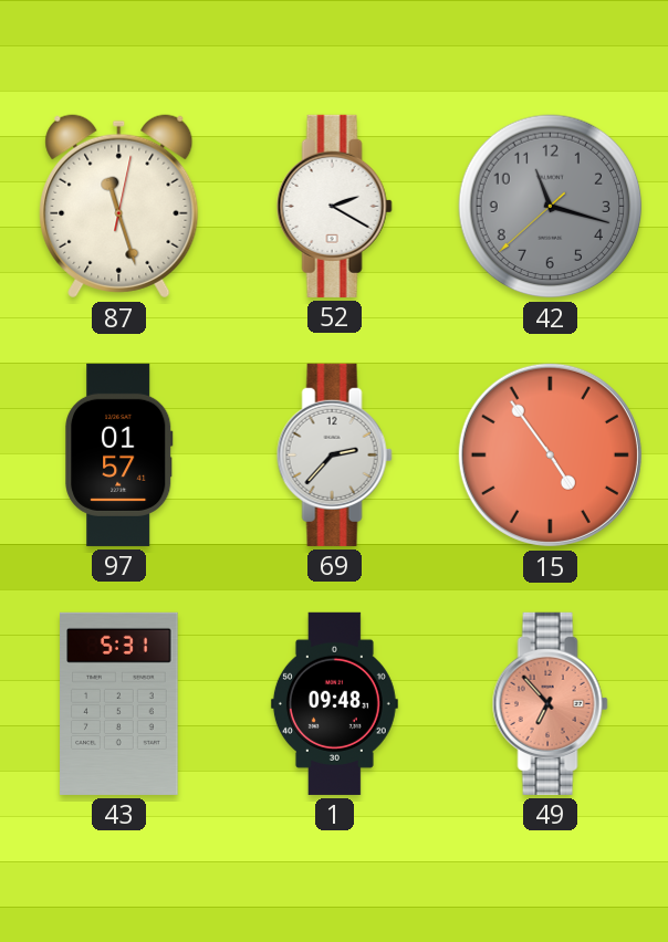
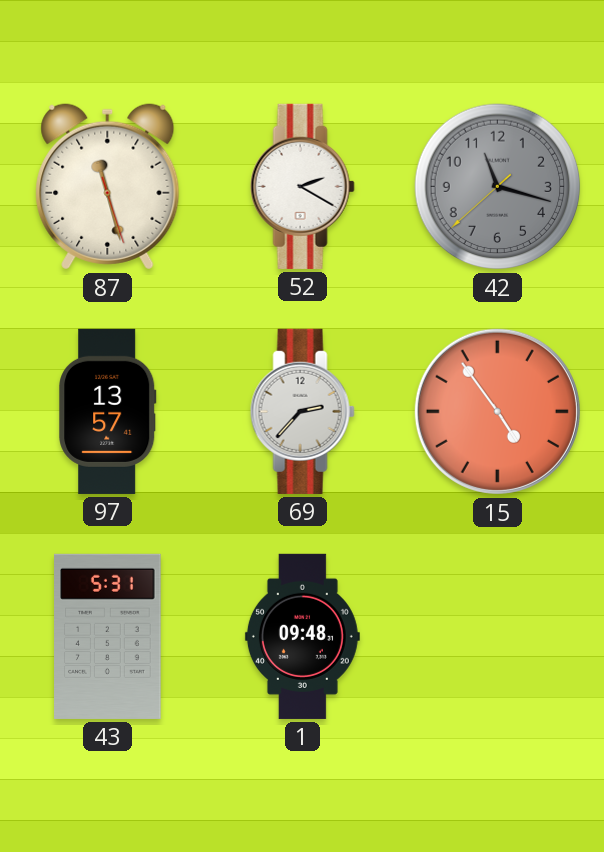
87: 11:27:02 -> 11:27:27 (108, 187)
97: 01:57 -> 13:57 (108, 411)
49: 6:53 -> none (550, 703)
